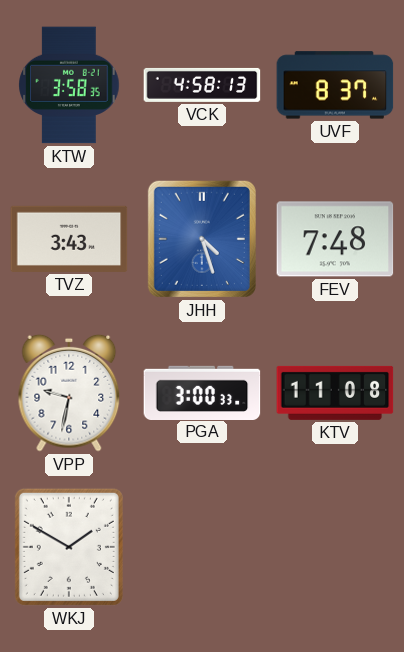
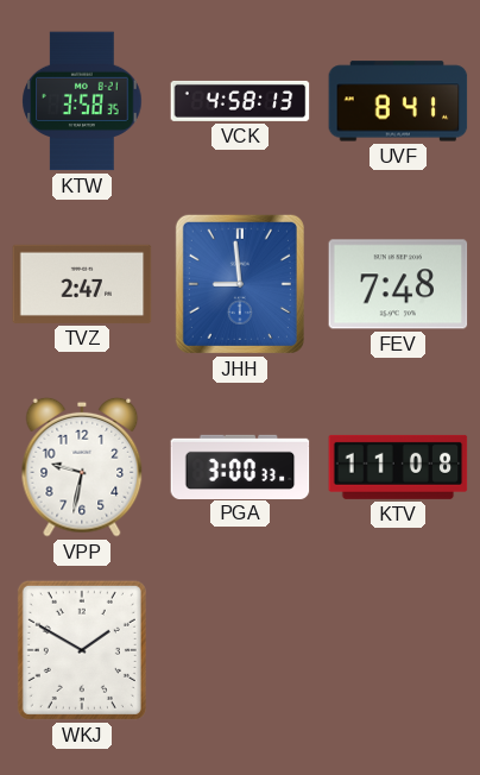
UVF: 8:37 -> 8:41 (398, 101)
TVZ: 3:43 -> 2:47 (82, 284)
JHH: 4:27 -> 8:59 (240, 284)
